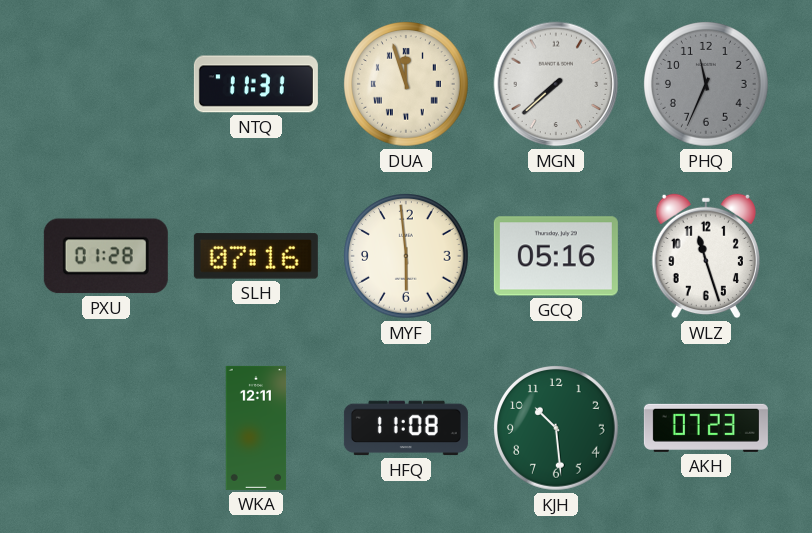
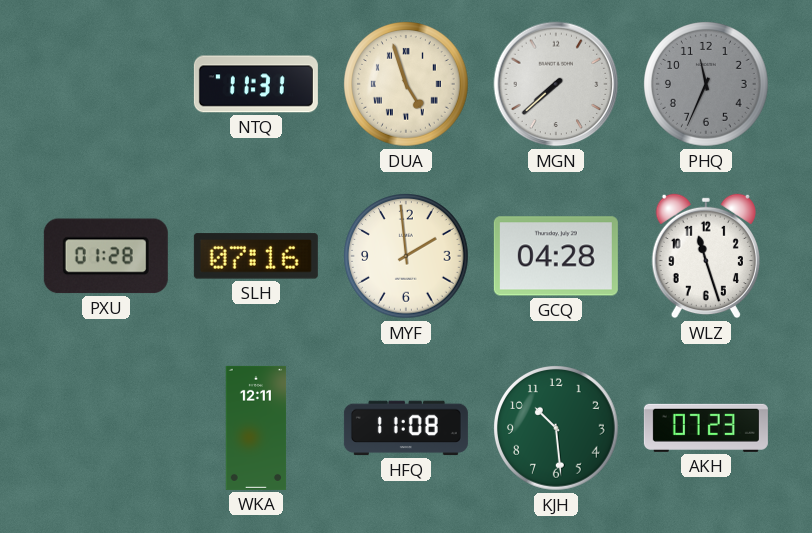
DUA: 11:57 -> 4:57 (407, 85)
MYF: 5:59 -> 1:59 (407, 257)
GCQ: 05:16 -> 04:28 (556, 256)
